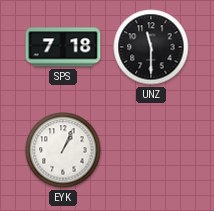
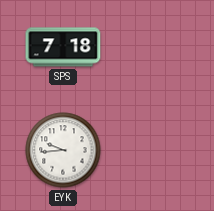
UNZ: 11:30 -> none (151, 47)
EYK: 1:04 -> 9:44 (63, 150)
